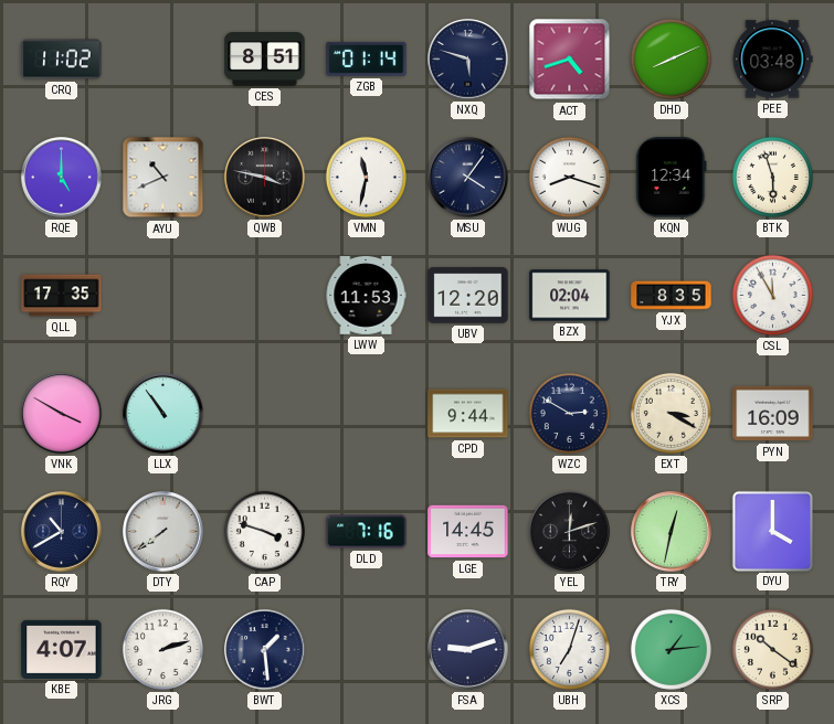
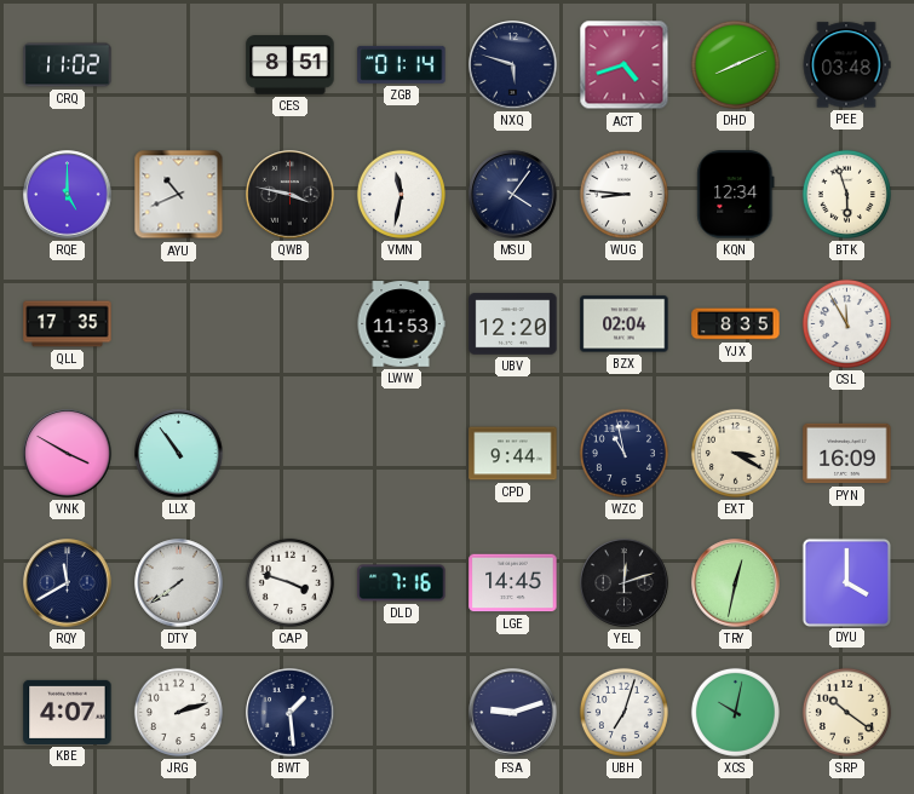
WUG: 8:18 -> 8:46 (623, 194)
WZC: 2:50 -> 10:58 (623, 453)
RQY: 10:40 -> 11:40 (68, 583)
XCS: 1:14 -> 10:02 (735, 712)
